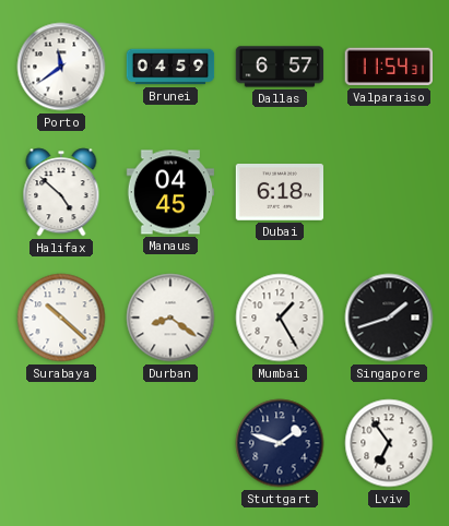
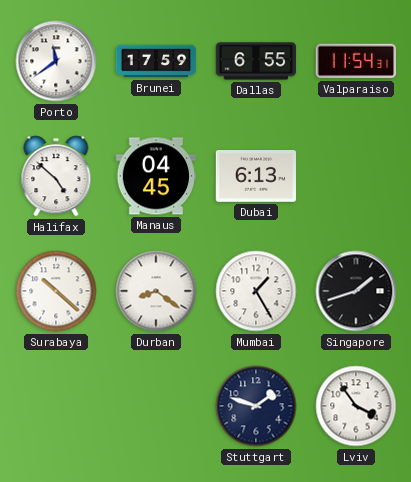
Brunei: 04:59 -> 17:59 (156, 61)
Dallas: 6:57 -> 6:55 (256, 61)
Dubai: 6:18 -> 6:13 (256, 177)
Lviv: 6:54 -> 3:54 (356, 406)
